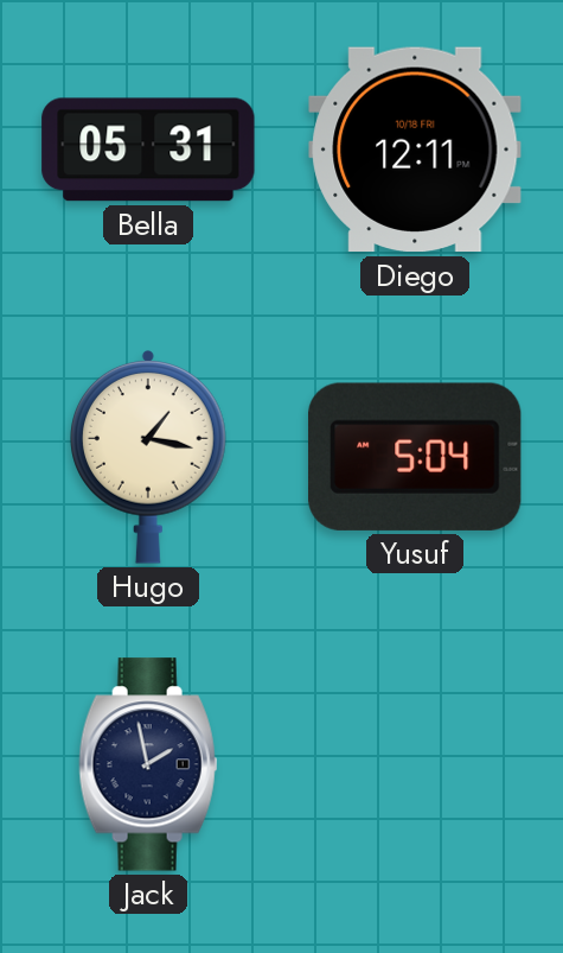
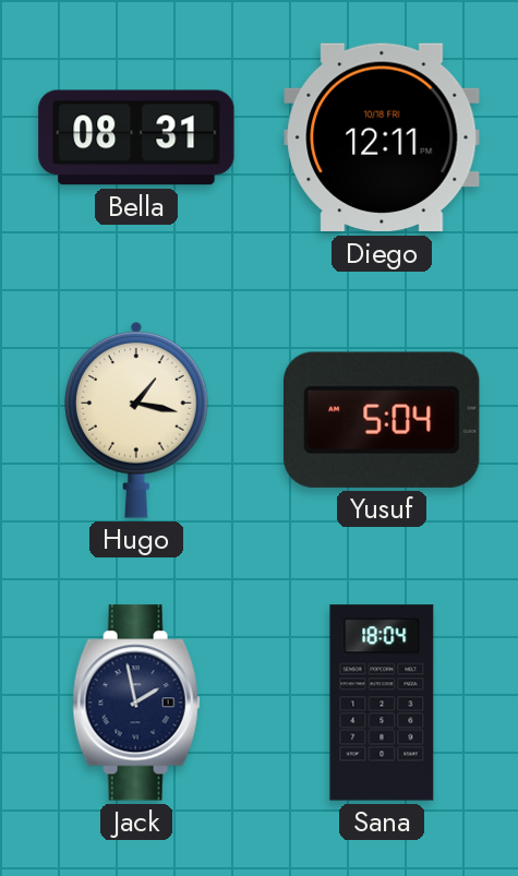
Bella: 05:31 -> 08:31 (136, 137)
Sana: none -> 18:04 (382, 703)
